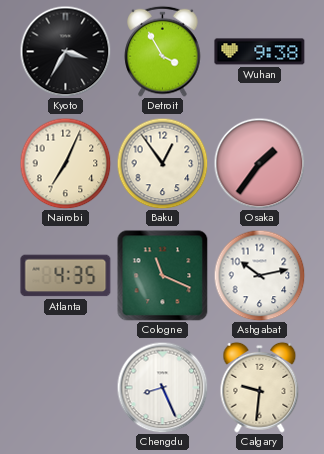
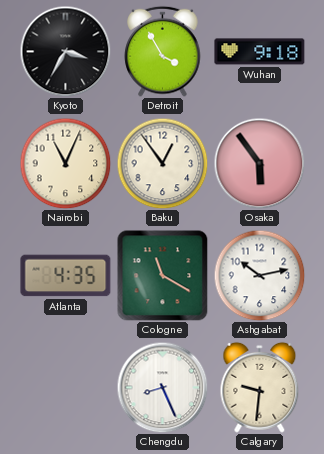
Wuhan: 9:38 -> 9:18 (260, 52)
Nairobi: 7:04 -> 11:04 (65, 163)
Osaka: 1:36 -> 5:54 (259, 163)
Cologne: 11:19 -> 11:20 (162, 275)
